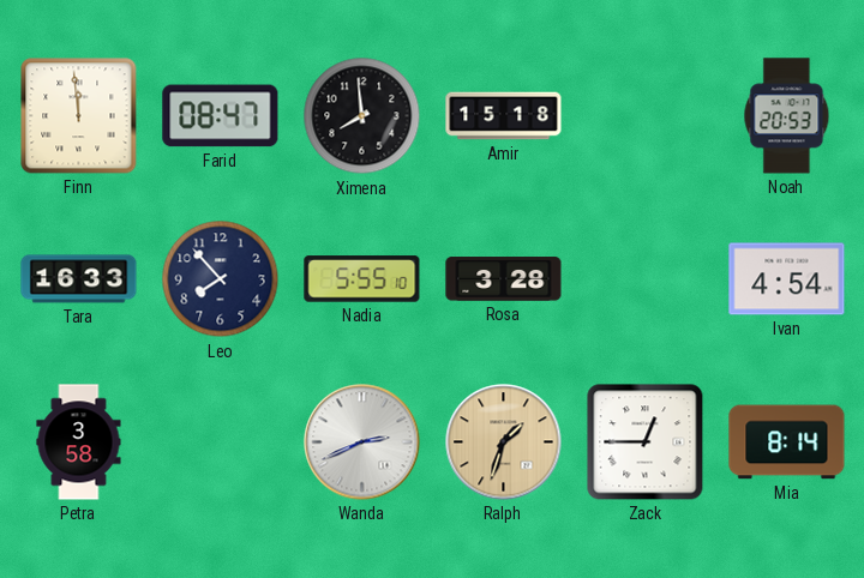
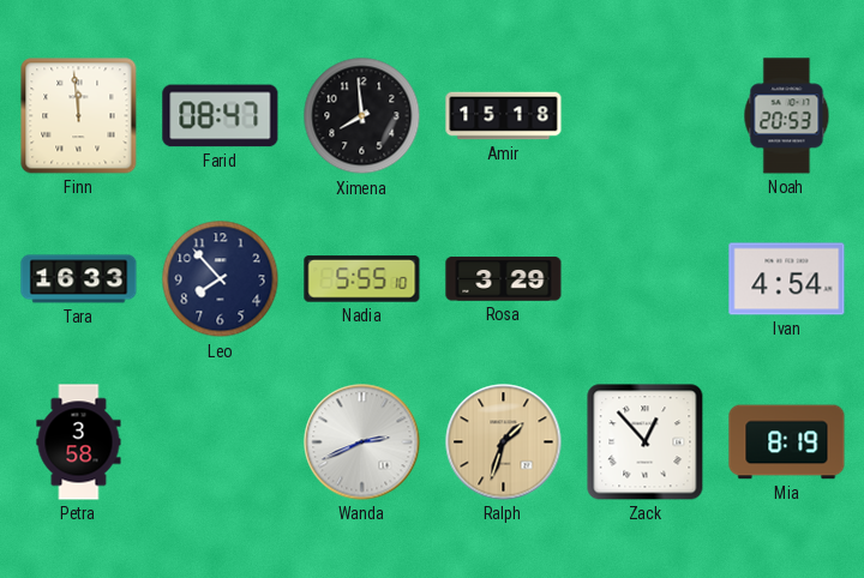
Rosa: 3:28 -> 3:29 (504, 279)
Zack: 12:45 -> 12:53 (646, 442)
Mia: 8:14 -> 8:19 (787, 442)
